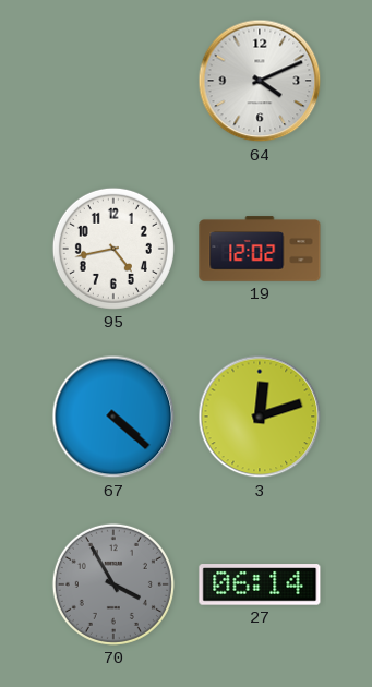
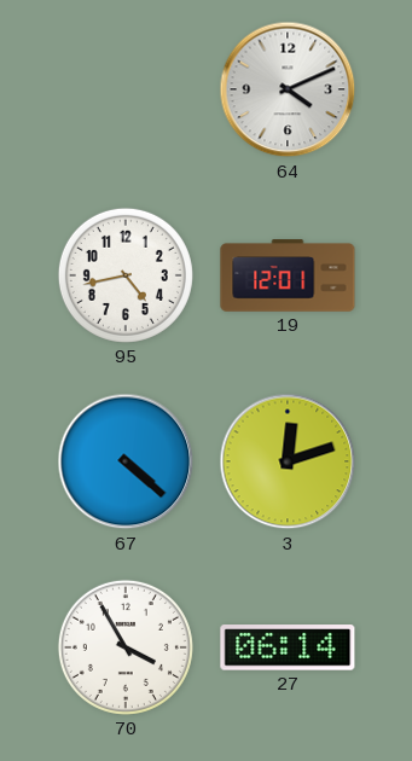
19: 12:02 -> 12:01 (288, 275)
70 dial: grey -> white (126, 647)
